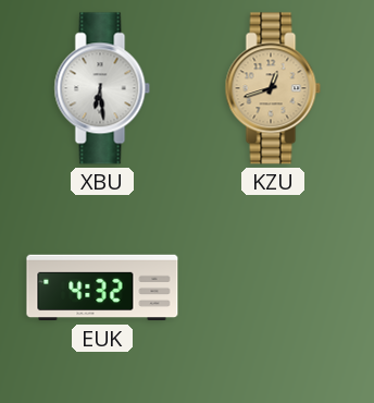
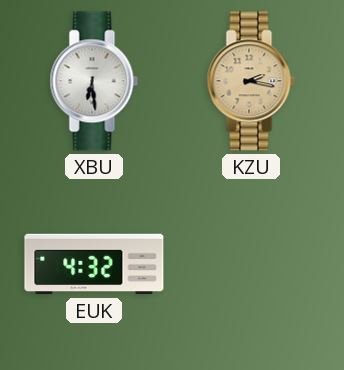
KZU: 12:42 -> 2:17 (251, 81)
